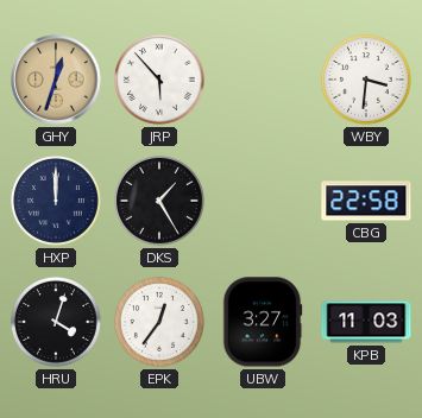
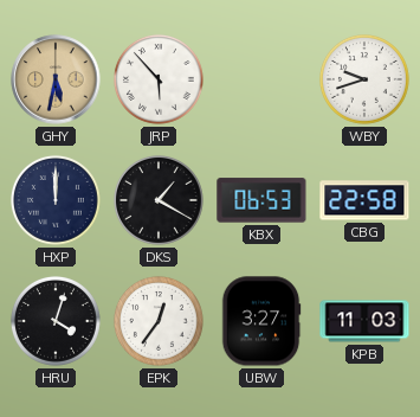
GHY: 12:33 -> 5:32 (56, 79)
WBY: 3:31 -> 9:42 (364, 79)
DKS: 1:25 -> 1:20 (159, 200)
KBX: none -> 06:53 (261, 200)
